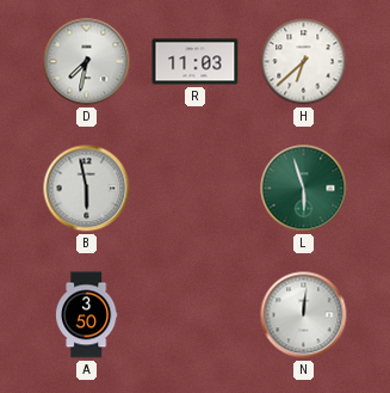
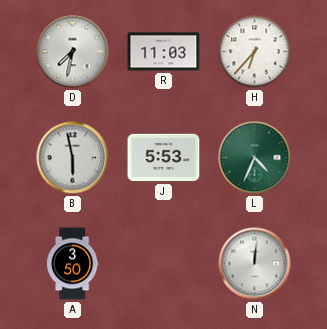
H: 6:38 -> 6:37 (255, 52)
J: none -> 5:53 (164, 158)
L: 5:57 -> 4:34 (255, 158)
